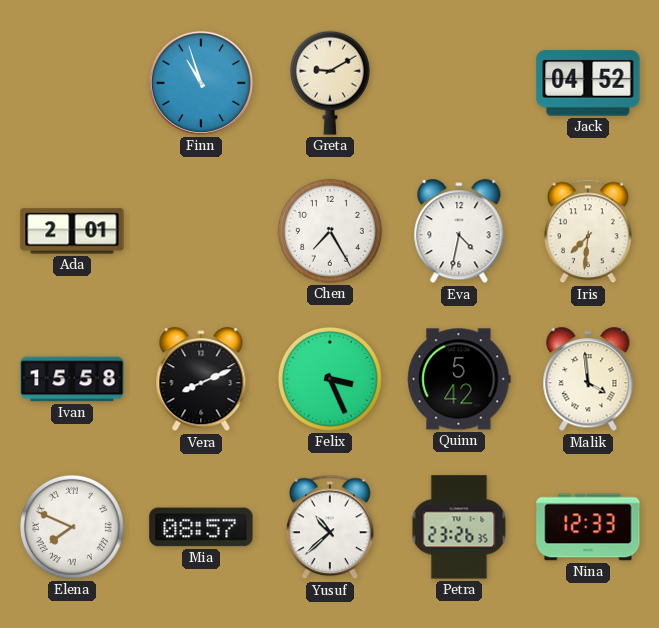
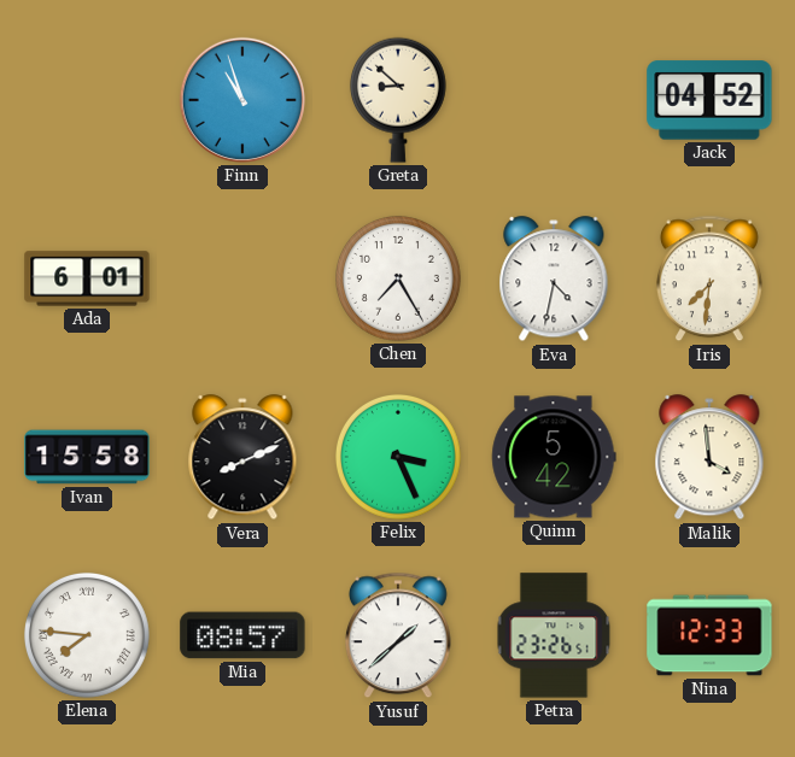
Greta: 9:10 -> 8:52 (398, 100)
Ada: 2:01 -> 6:01 (87, 278)
Elena: 7:49 -> 7:46 (87, 635)
Yusuf: 10:38 -> 1:38 (398, 635)
Petra: 23:26:35 -> 23:26:51 (554, 635)
